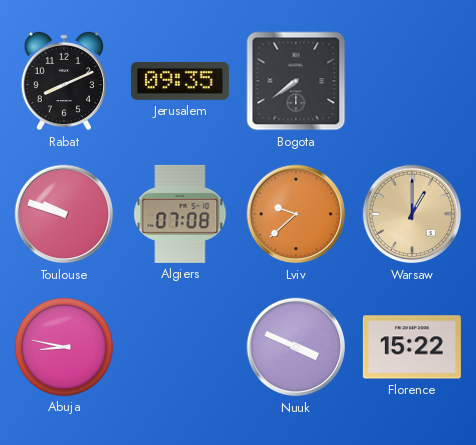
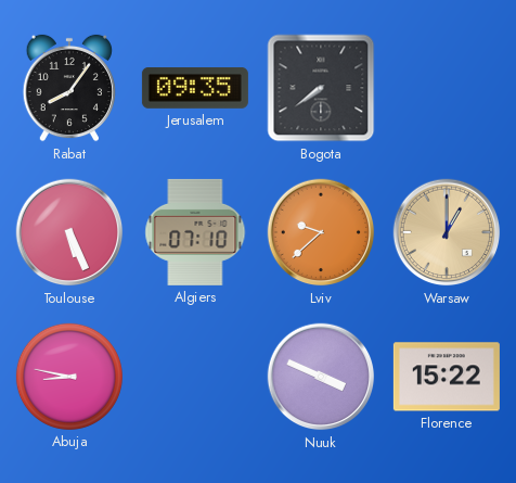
Rabat: 8:11 -> 8:06 (69, 88)
Toulouse: 9:48 -> 5:26 (69, 232)
Algiers: 07:08 -> 07:10 (195, 232)
